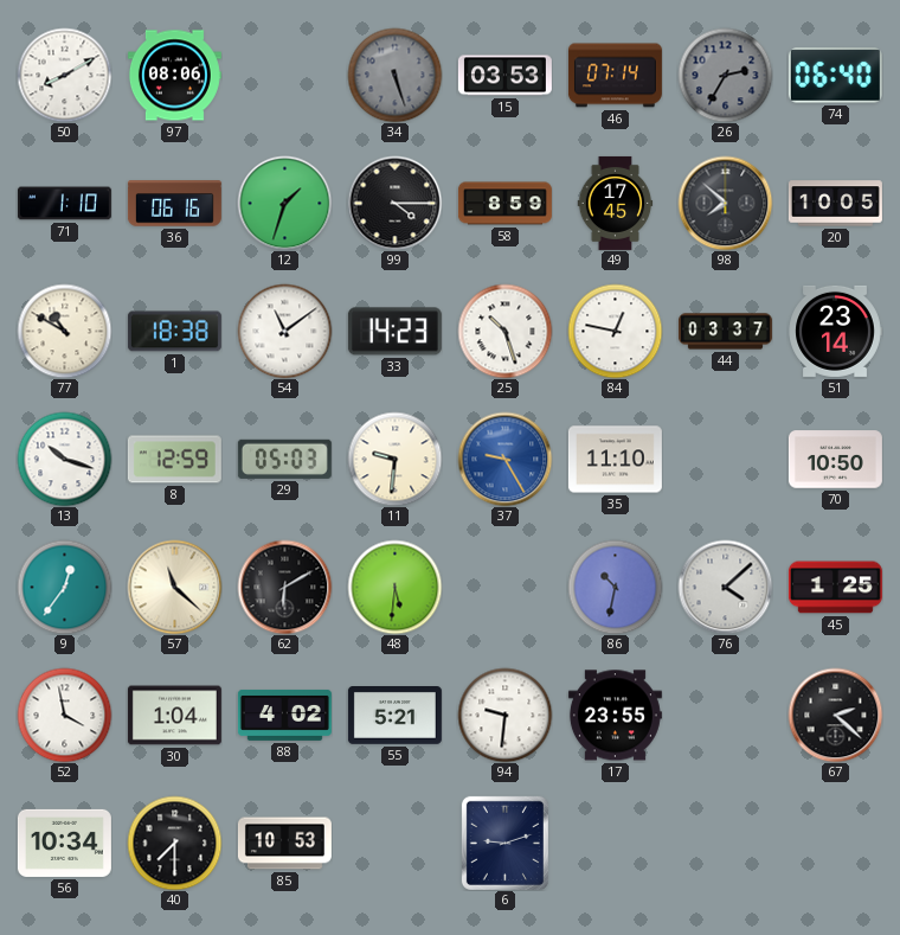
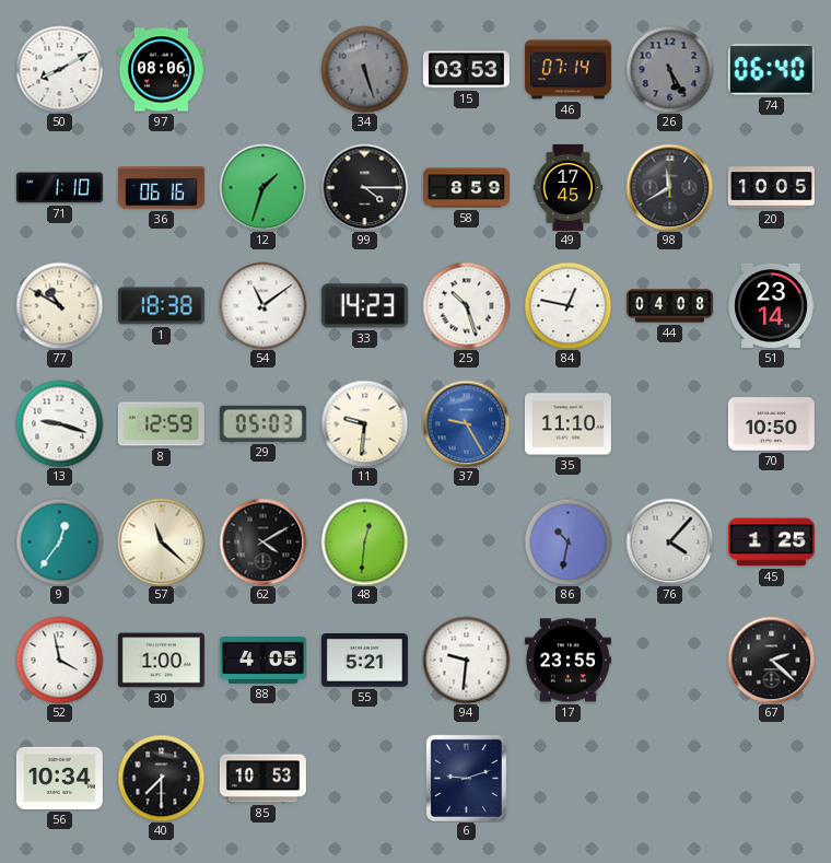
26: 2:35 -> 5:25 (669, 69)
98: 7:52 -> 11:40 (669, 187)
44: 03:37 -> 04:08 (669, 306)
13: 10:18 -> 9:18 (59, 423)
62: 6:10 -> 4:10 (262, 541)
48: 5:31 -> 12:31 (364, 541)
76: 4:08 -> 4:07 (669, 541)
30: 1:04 -> 1:00 (161, 661)
88: 4:02 -> 4:05 (262, 660)
